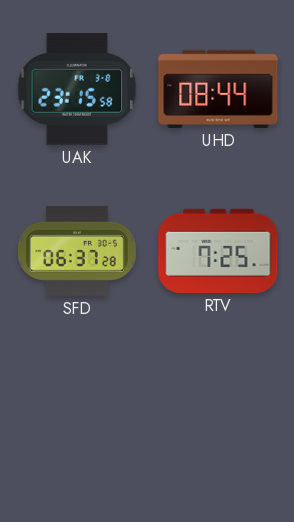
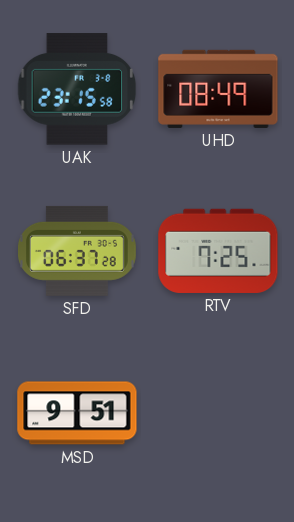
UHD: 08:44 -> 08:49 (218, 89)
MSD: none -> 9:51 (77, 413)
